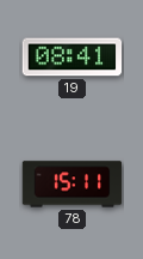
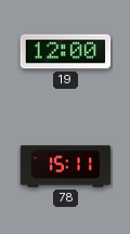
19: 08:41 -> 12:00 (66, 52)
